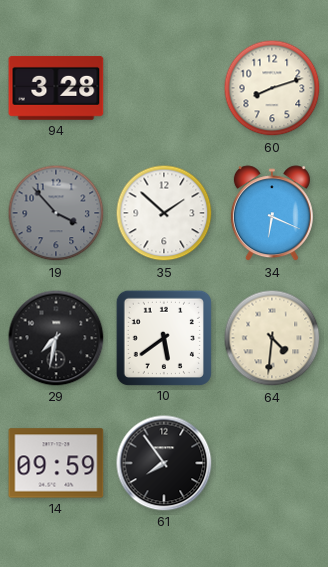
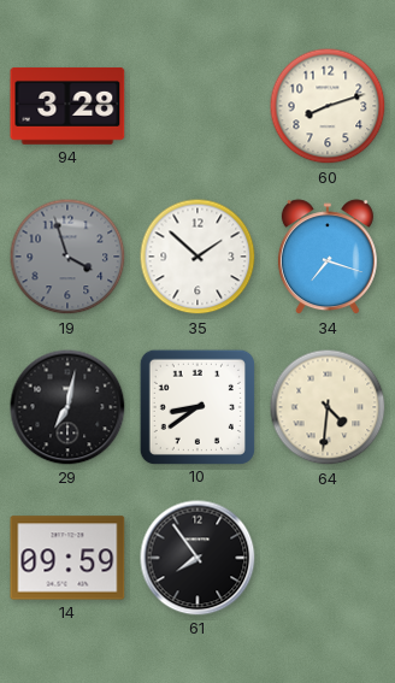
19: 3:53 -> 3:57 (67, 257)
34: 6:19 -> 7:18 (328, 258)
29: 7:32 -> 7:02 (67, 407)
10: 5:39 -> 8:39 (196, 406)
